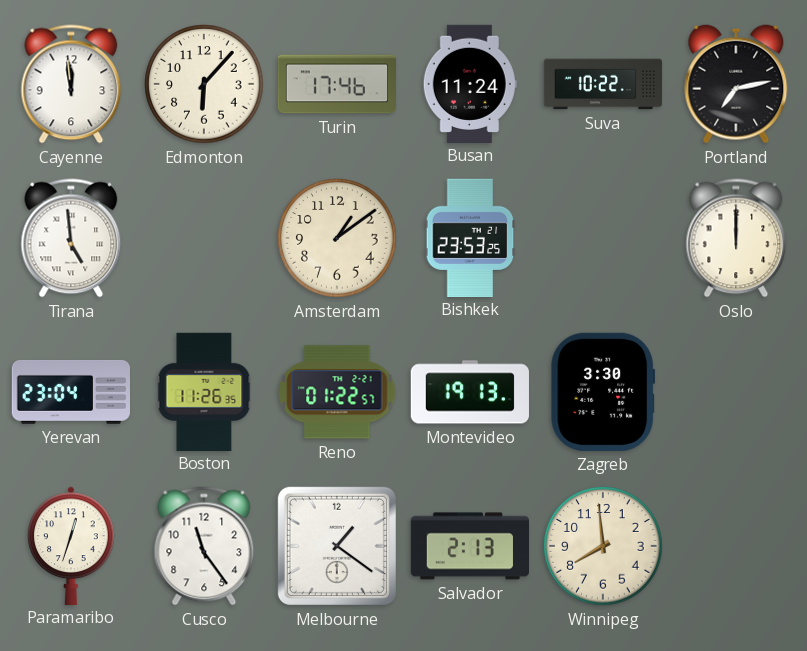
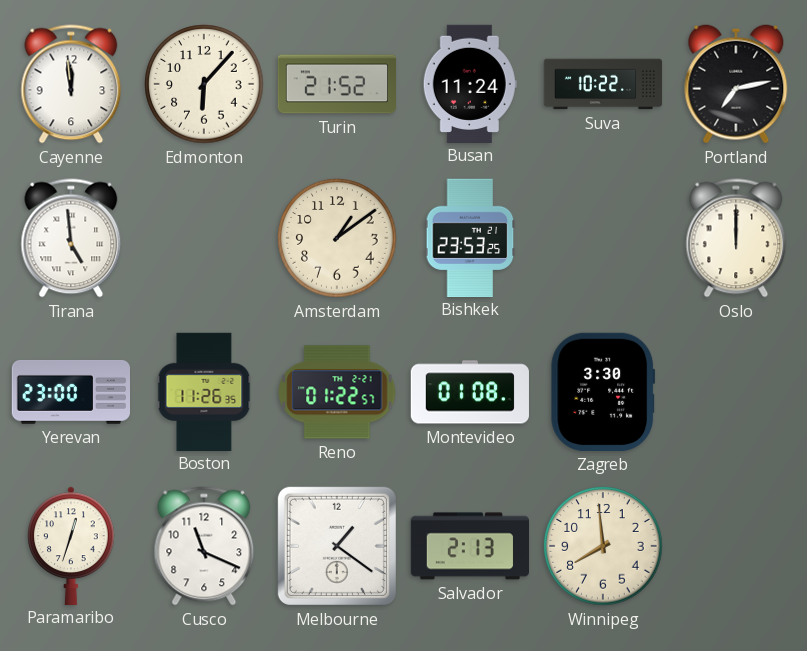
Turin: 17:46 -> 21:52 (337, 84)
Yerevan: 23:04 -> 23:00 (70, 392)
Montevideo: 19:13 -> 01:08 (469, 392)
Cusco: 11:24 -> 11:19 (204, 546)
